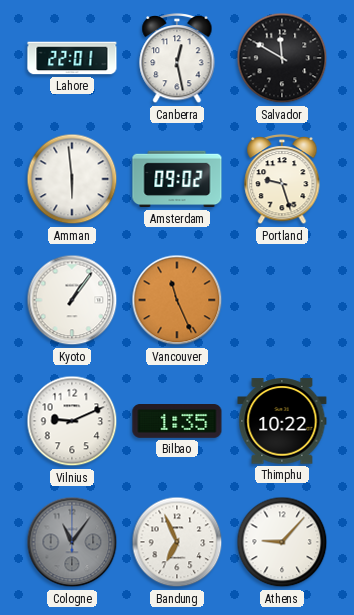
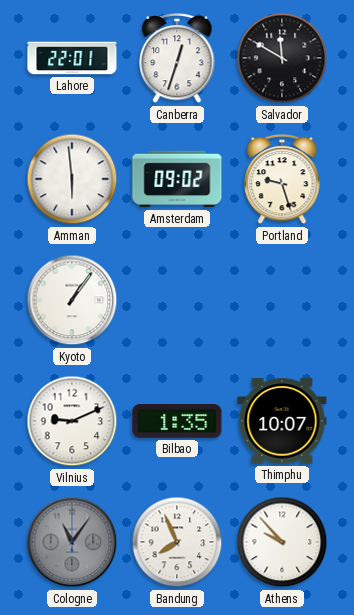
Canberra: 12:28 -> 12:33 (177, 58)
Vancouver: 11:26 -> none (177, 300)
Thimphu: 10:22 -> 10:07 (282, 421)
Bandung: 6:56 -> 7:56 (177, 542)
Athens: 9:07 -> 9:53 (282, 542)
